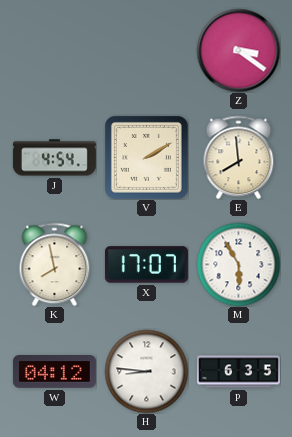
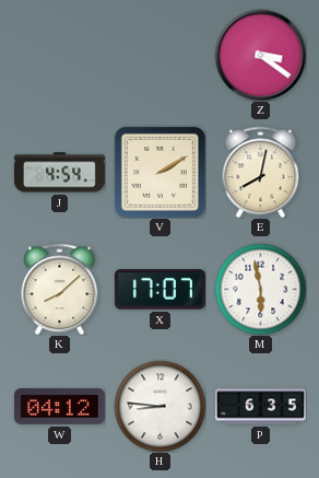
E: 7:59 -> 8:02 (261, 172)
K: 7:58 -> 8:08 (60, 289)
M: 5:55 -> 5:58 (260, 289)
